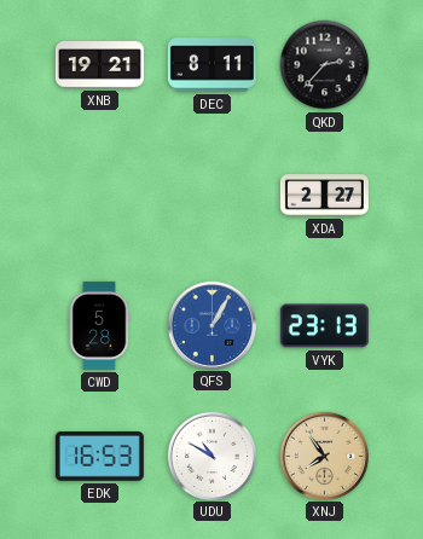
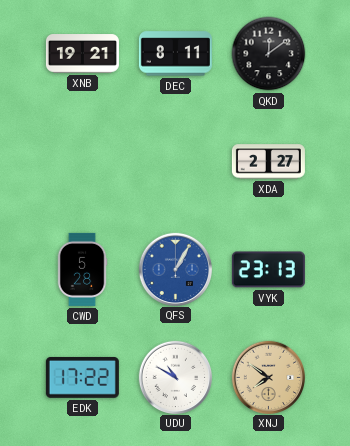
QKD: 2:37 -> 12:09 (269, 54)
EDK: 16:53 -> 17:22 (82, 377)
XNJ: 7:54 -> 7:51 (268, 377)
